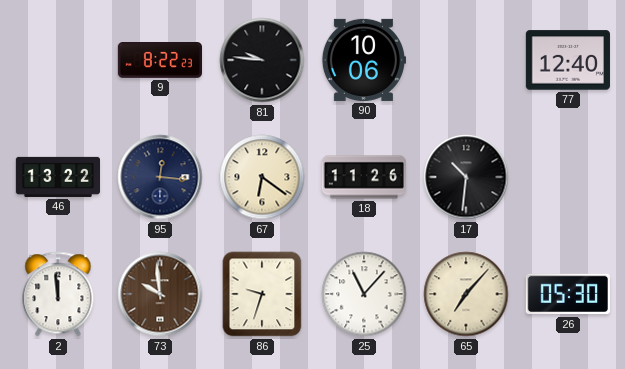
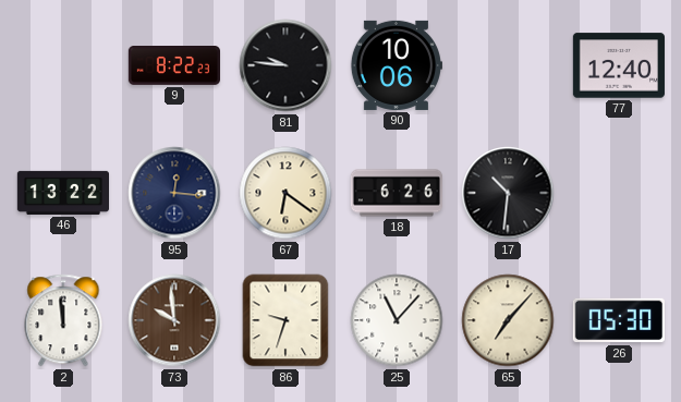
18: 11:26 -> 6:26 (396, 193)
